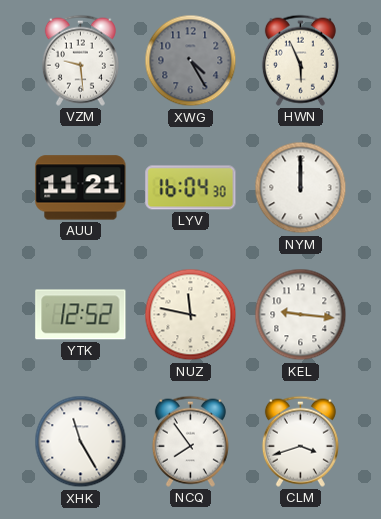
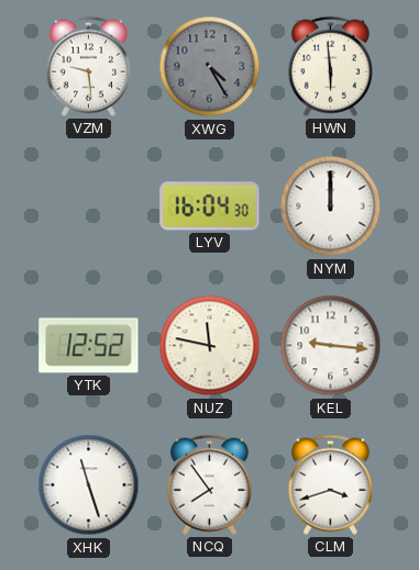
HWN: 5:56 -> 5:59 (330, 66)
AUU: 11:21 -> none (81, 188)
XHK: 11:25 -> 11:27 (89, 485)
